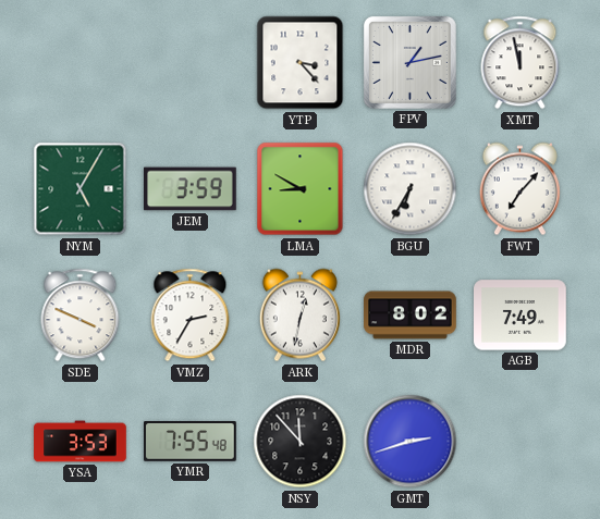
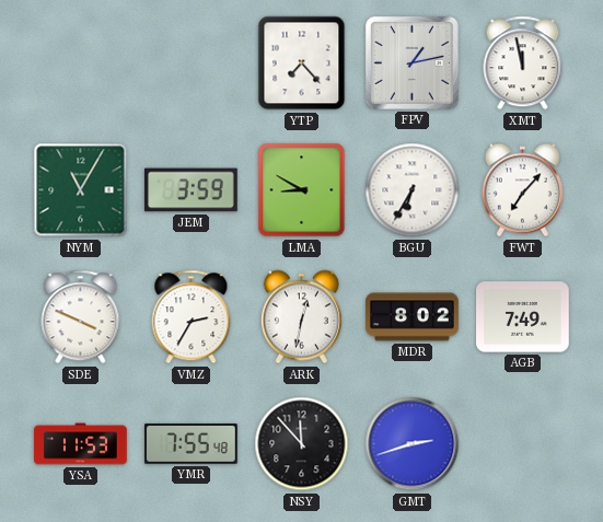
YTP: 3:23 -> 7:23 (302, 63)
NYM: 5:05 -> 11:05 (81, 190)
YSA: 3:53 -> 11:53 (81, 444)
